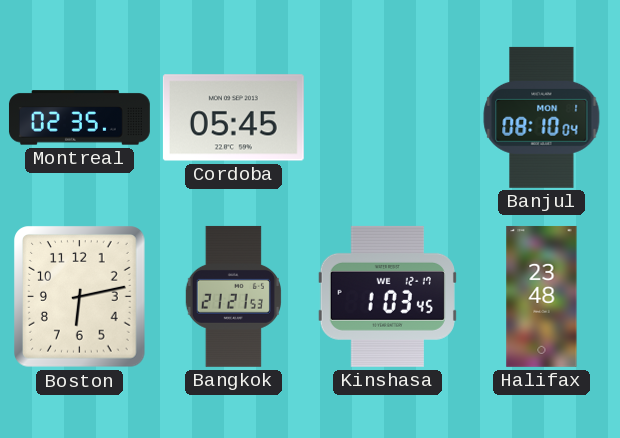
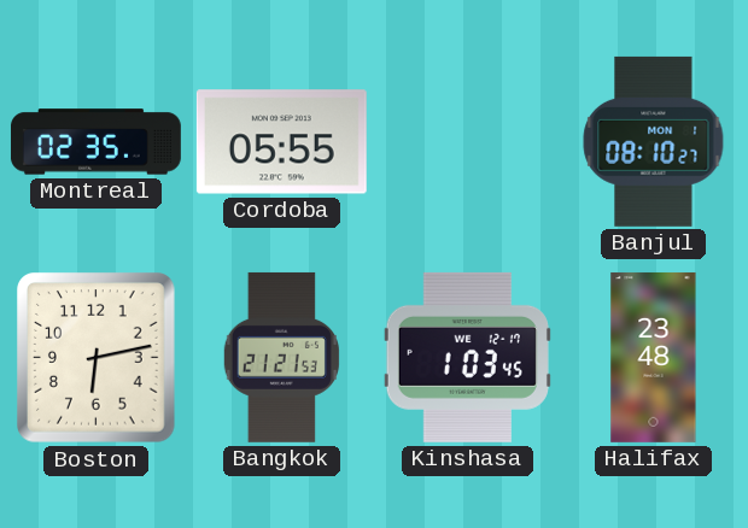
Cordoba: 05:45 -> 05:55 (281, 142)
Banjul: 08:10:04 -> 08:10:27 (654, 141)
